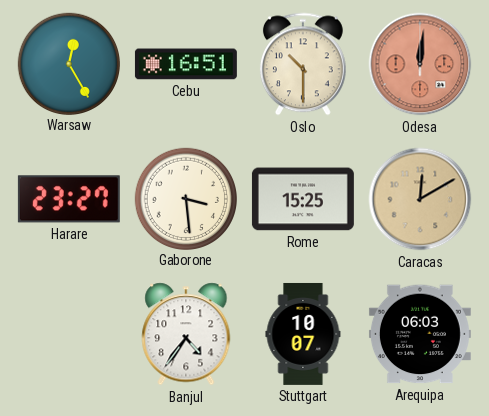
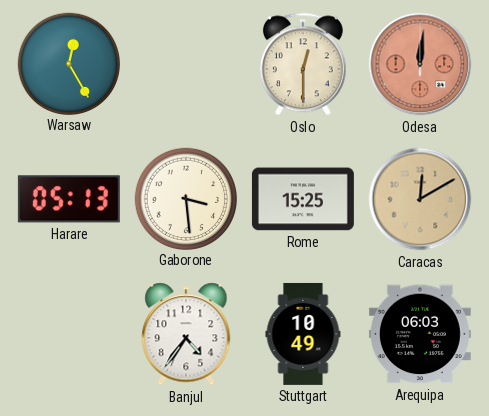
Cebu: 16:51 -> none (186, 64)
Oslo: 10:30 -> 12:30 (303, 64)
Harare: 23:27 -> 05:13 (69, 199)
Stuttgart: 10:07 -> 10:49 (303, 334)
